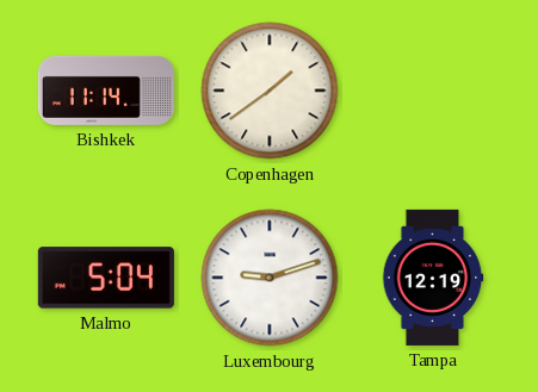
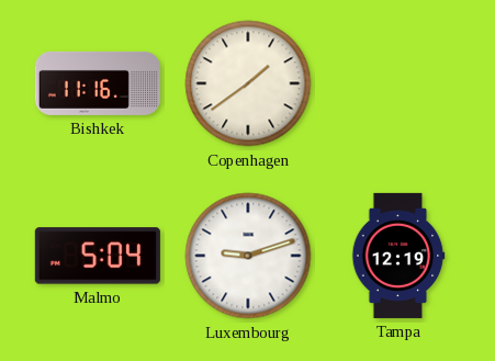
Bishkek: 11:14 -> 11:16 (98, 83)
